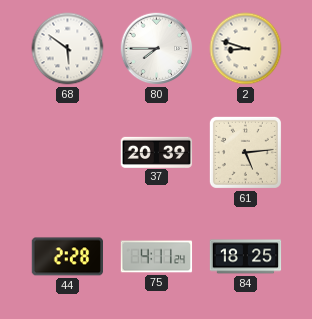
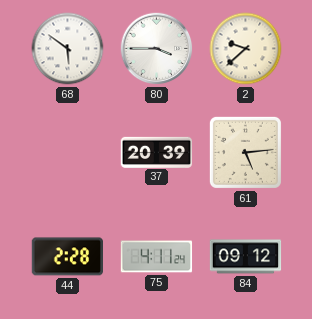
80: 7:45 -> 3:45 (157, 49)
2: 8:48 -> 9:38 (246, 49)
84: 18:25 -> 09:12 (246, 257)
